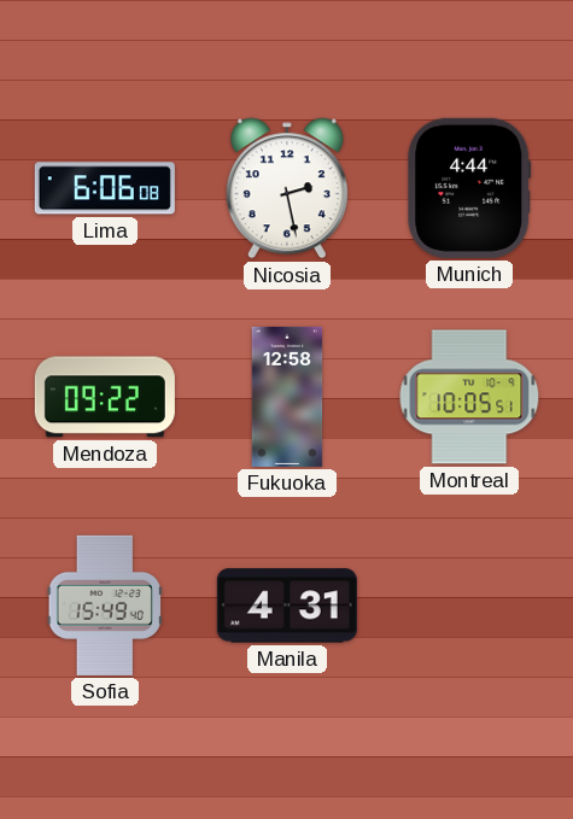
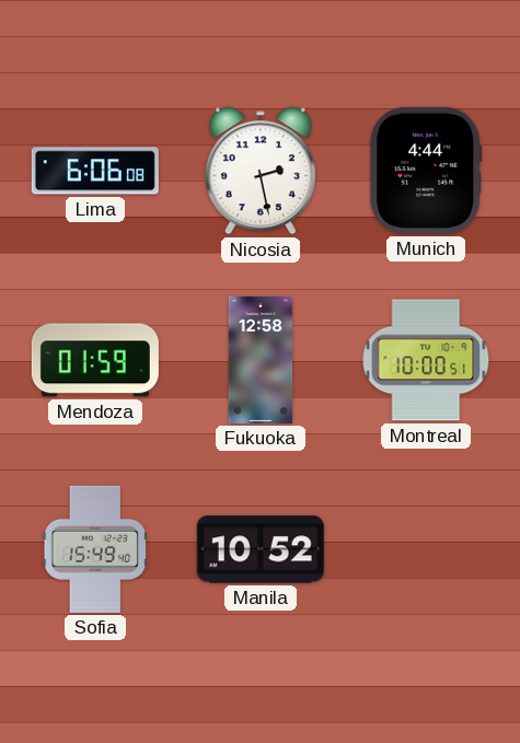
Mendoza: 09:22 -> 01:59 (95, 360)
Montreal: 10:05 -> 10:00 (426, 360)
Manila: 4:31 -> 10:52 (261, 549)
